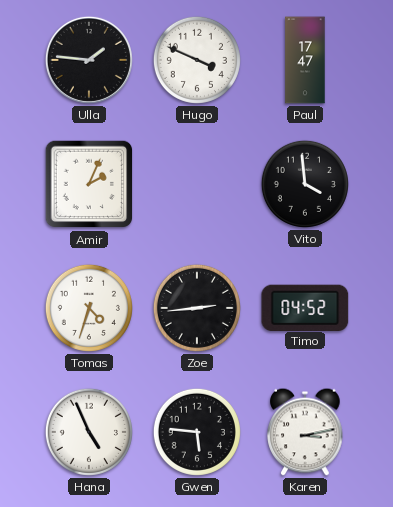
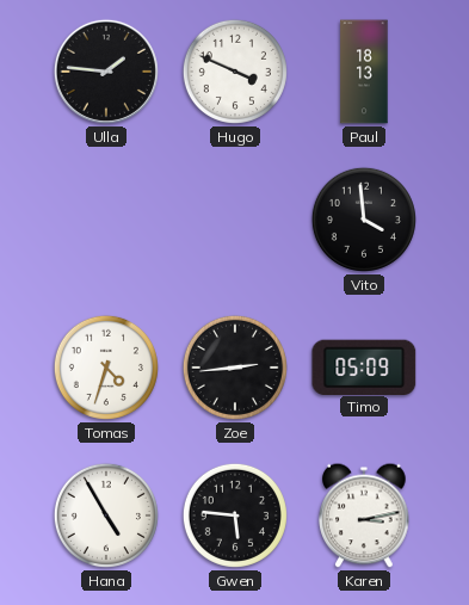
Paul: 17:47 -> 18:13 (364, 72)
Amir: 2:04 -> none (89, 184)
Timo: 04:52 -> 05:09 (364, 366)
Hana: 4:56 -> 4:55 (106, 516)
